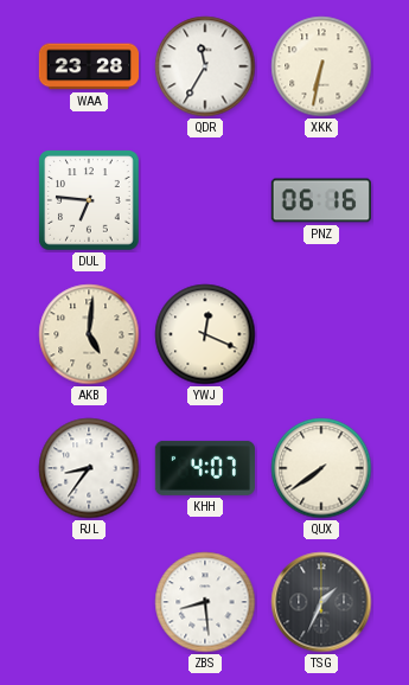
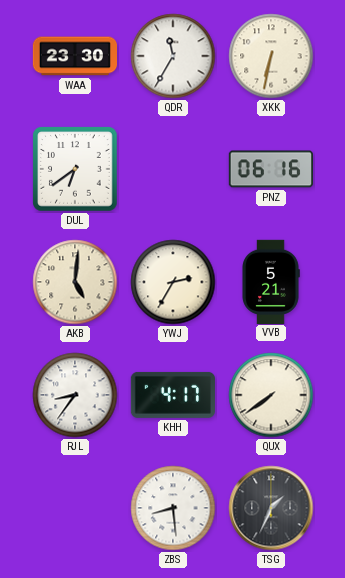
WAA: 23:28 -> 23:30 (74, 56)
DUL: 6:46 -> 6:39 (75, 169)
YWJ: 12:19 -> 2:35 (173, 282)
VVB: none -> 5:21 (271, 281)
KHH: 4:07 -> 4:17 (173, 395)
